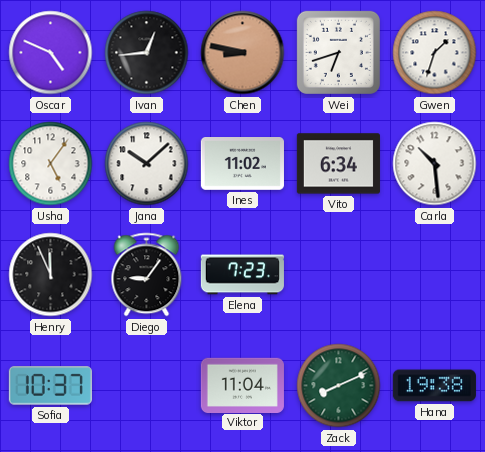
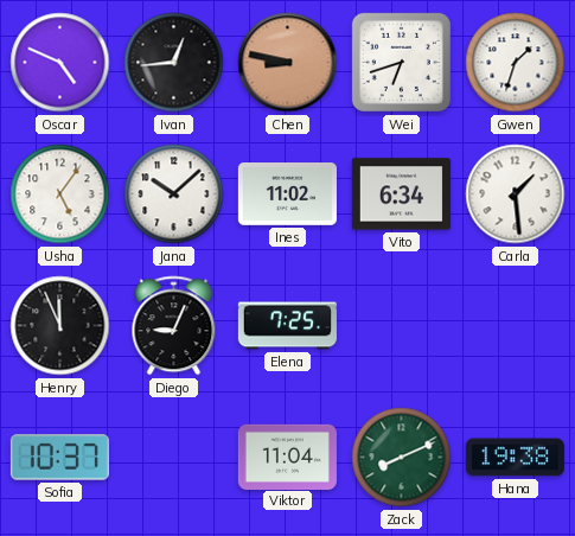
Carla: 10:29 -> 1:29 (516, 194)
Diego: 9:06 -> 9:04 (174, 326)
Elena: 7:23 -> 7:25 (287, 326)
